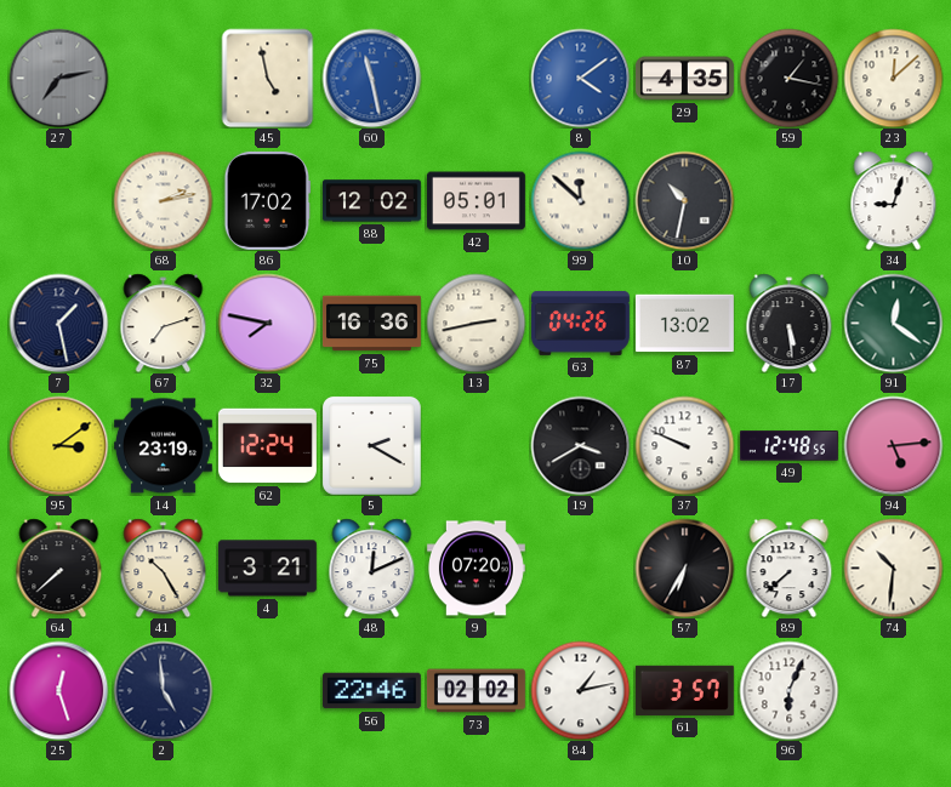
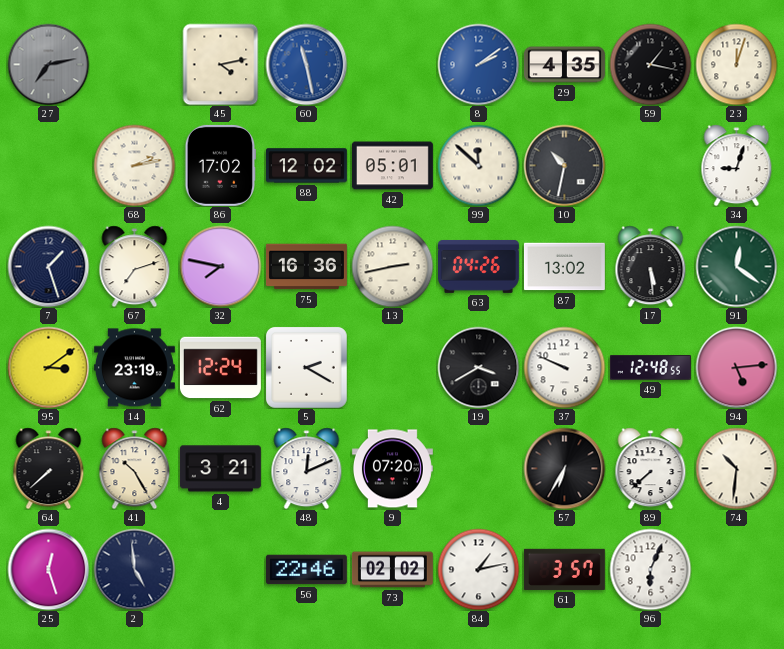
45: 4:58 -> 4:13 (221, 64)
8: 4:09 -> 2:09 (478, 64)
23: 12:08 -> 12:03 (736, 64)
7: 1:28 -> 1:27 (48, 266)
